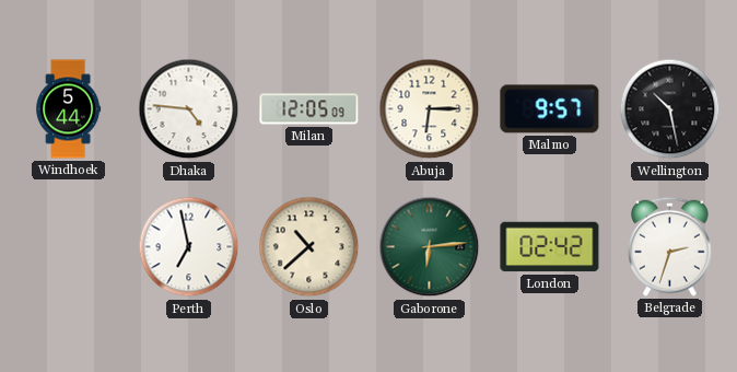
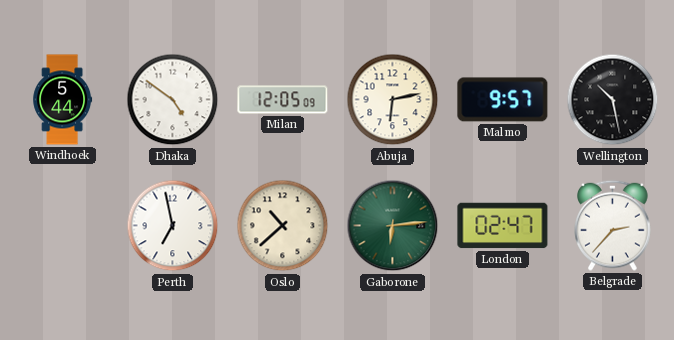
Dhaka: 4:46 -> 4:51 (173, 100)
Abuja: 6:15 -> 6:13 (393, 100)
London: 02:42 -> 02:47 (503, 226)
Belgrade: 2:33 -> 2:37 (613, 225)
